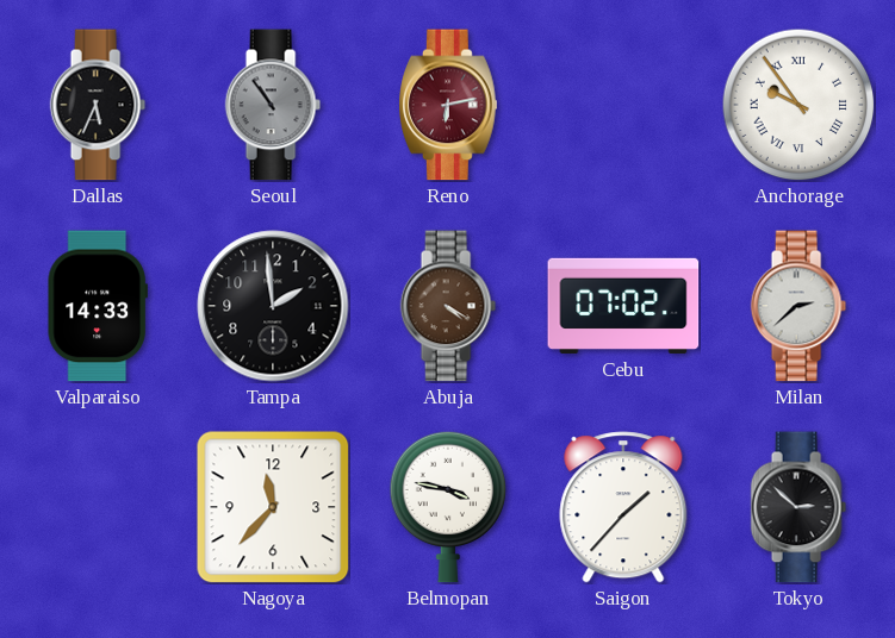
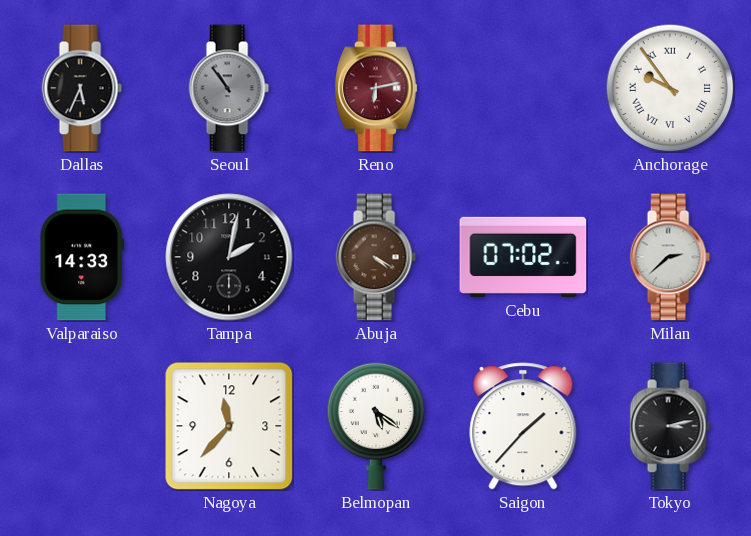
Tampa: 1:59 -> 2:02 (229, 257)
Belmopan: 3:47 -> 5:21 (376, 426)
Tokyo: 2:52 -> 3:13 (670, 426)
